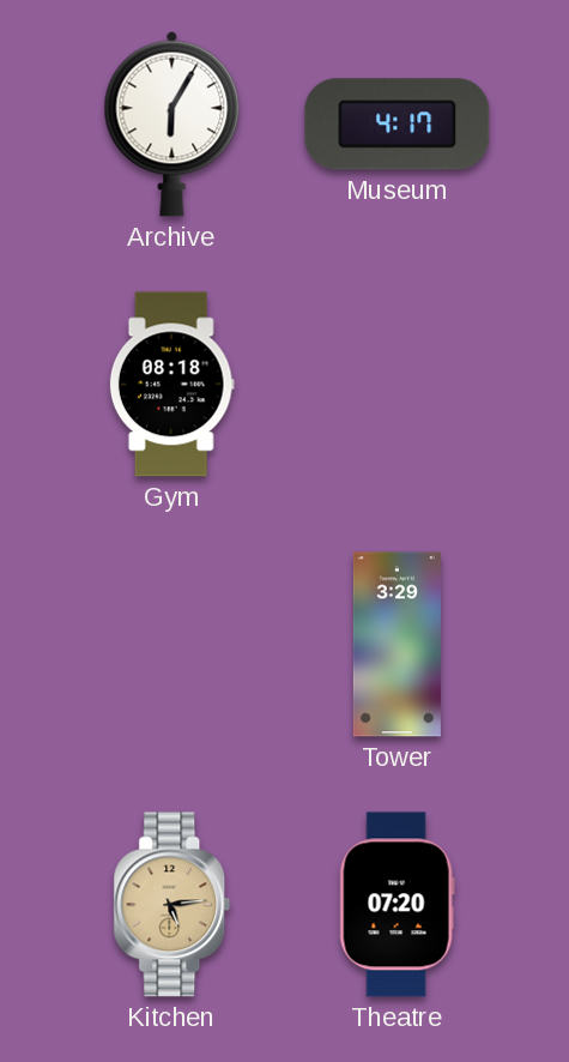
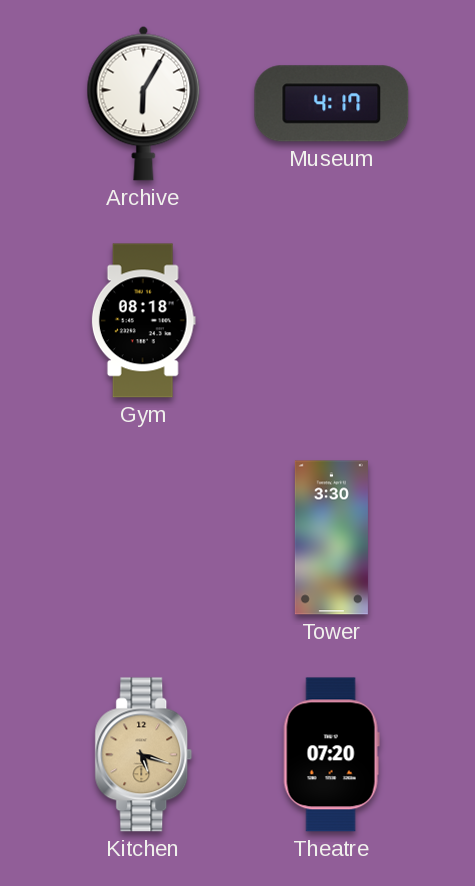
Tower: 3:29 -> 3:30 (331, 538)
Kitchen: 5:14 -> 5:18 (144, 755)
